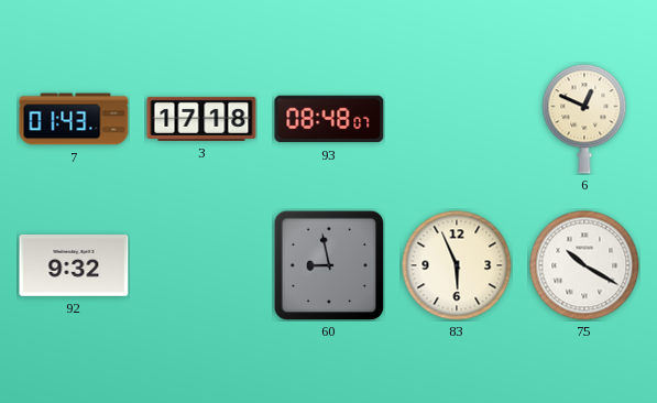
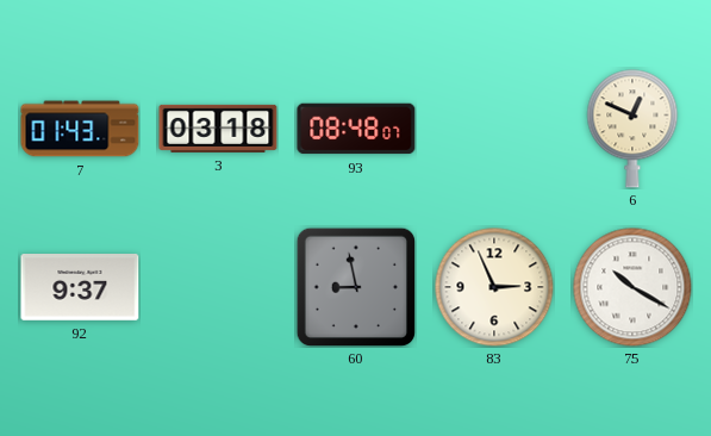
3: 17:18 -> 03:18 (218, 129)
92: 9:32 -> 9:37 (80, 288)
83: 5:56 -> 2:56 (494, 287)
